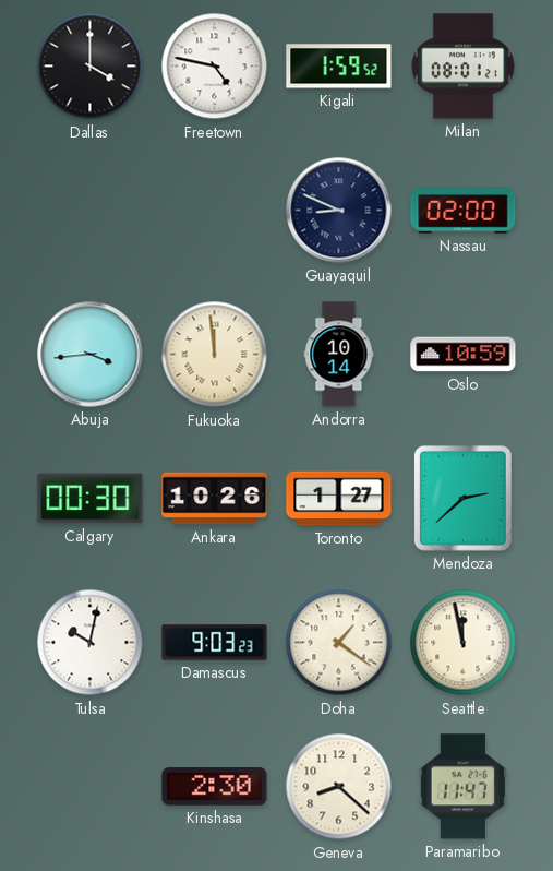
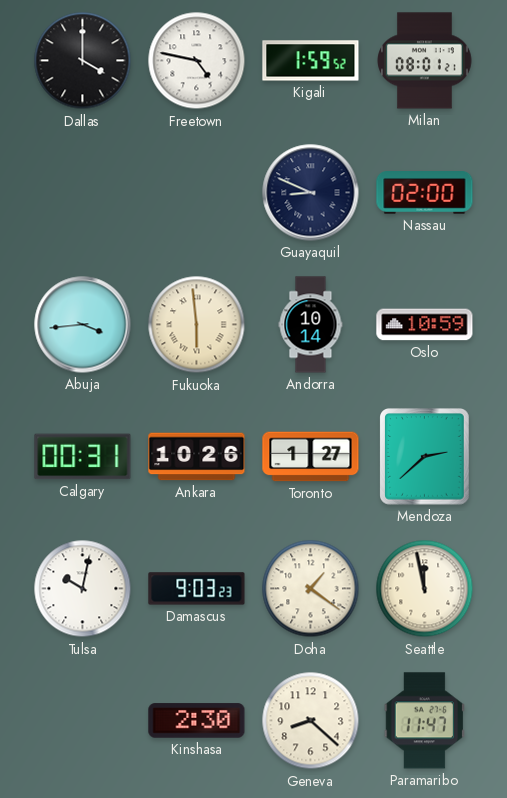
Fukuoka: 11:59 -> 5:59 (197, 325)
Calgary: 00:30 -> 00:31 (83, 457)
